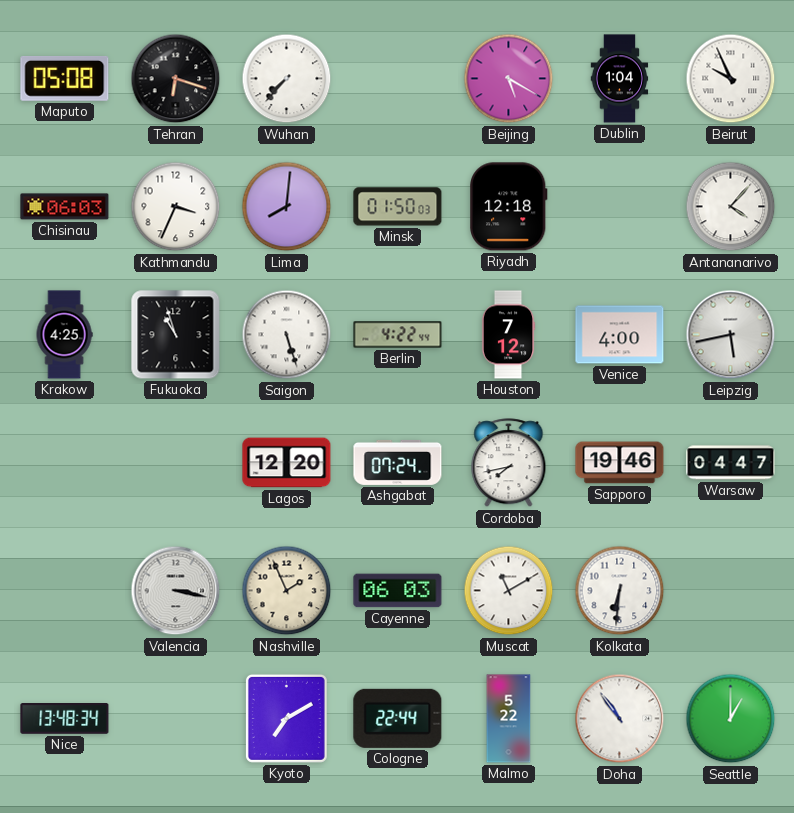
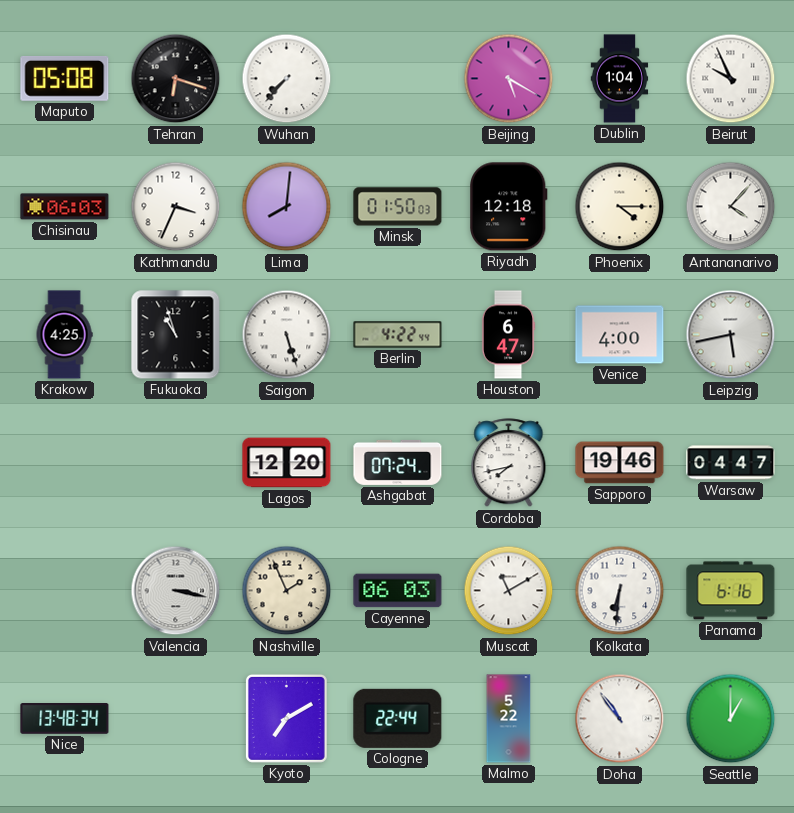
Phoenix: none -> 4:15 (620, 207)
Houston: 7:12 -> 6:47 (508, 335)
Panama: none -> 6:16 (731, 591)
